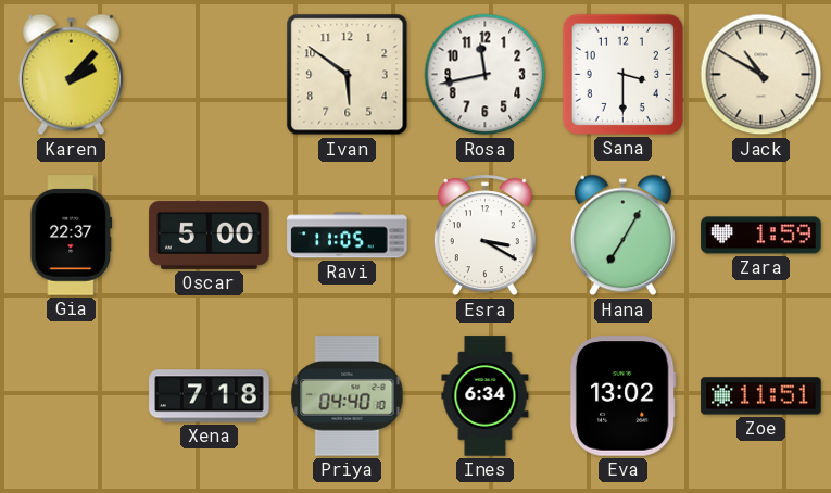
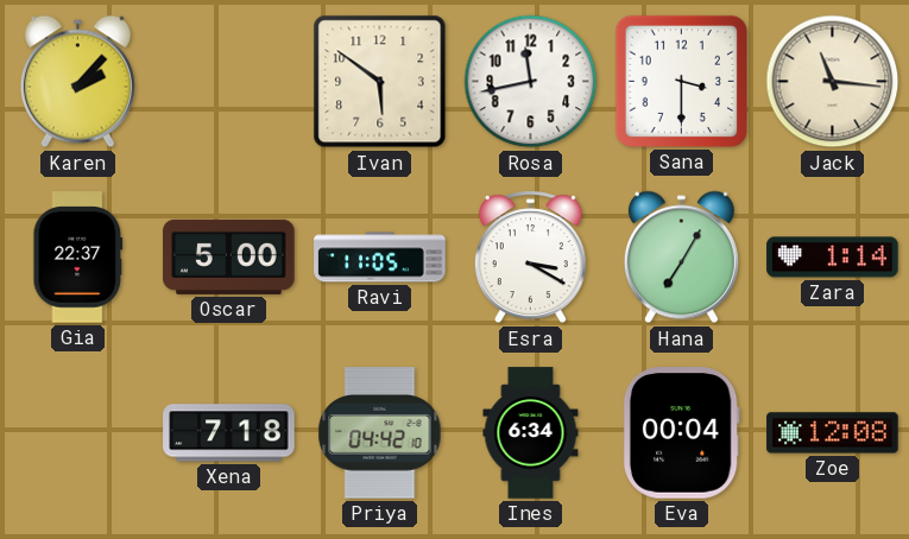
Jack: 10:50 -> 11:16 (833, 82)
Zara: 1:59 -> 1:14 (833, 258)
Priya: 04:40 -> 04:42 (380, 433)
Eva: 13:02 -> 00:04 (681, 433)
Zoe: 11:51 -> 12:08 (833, 433)
